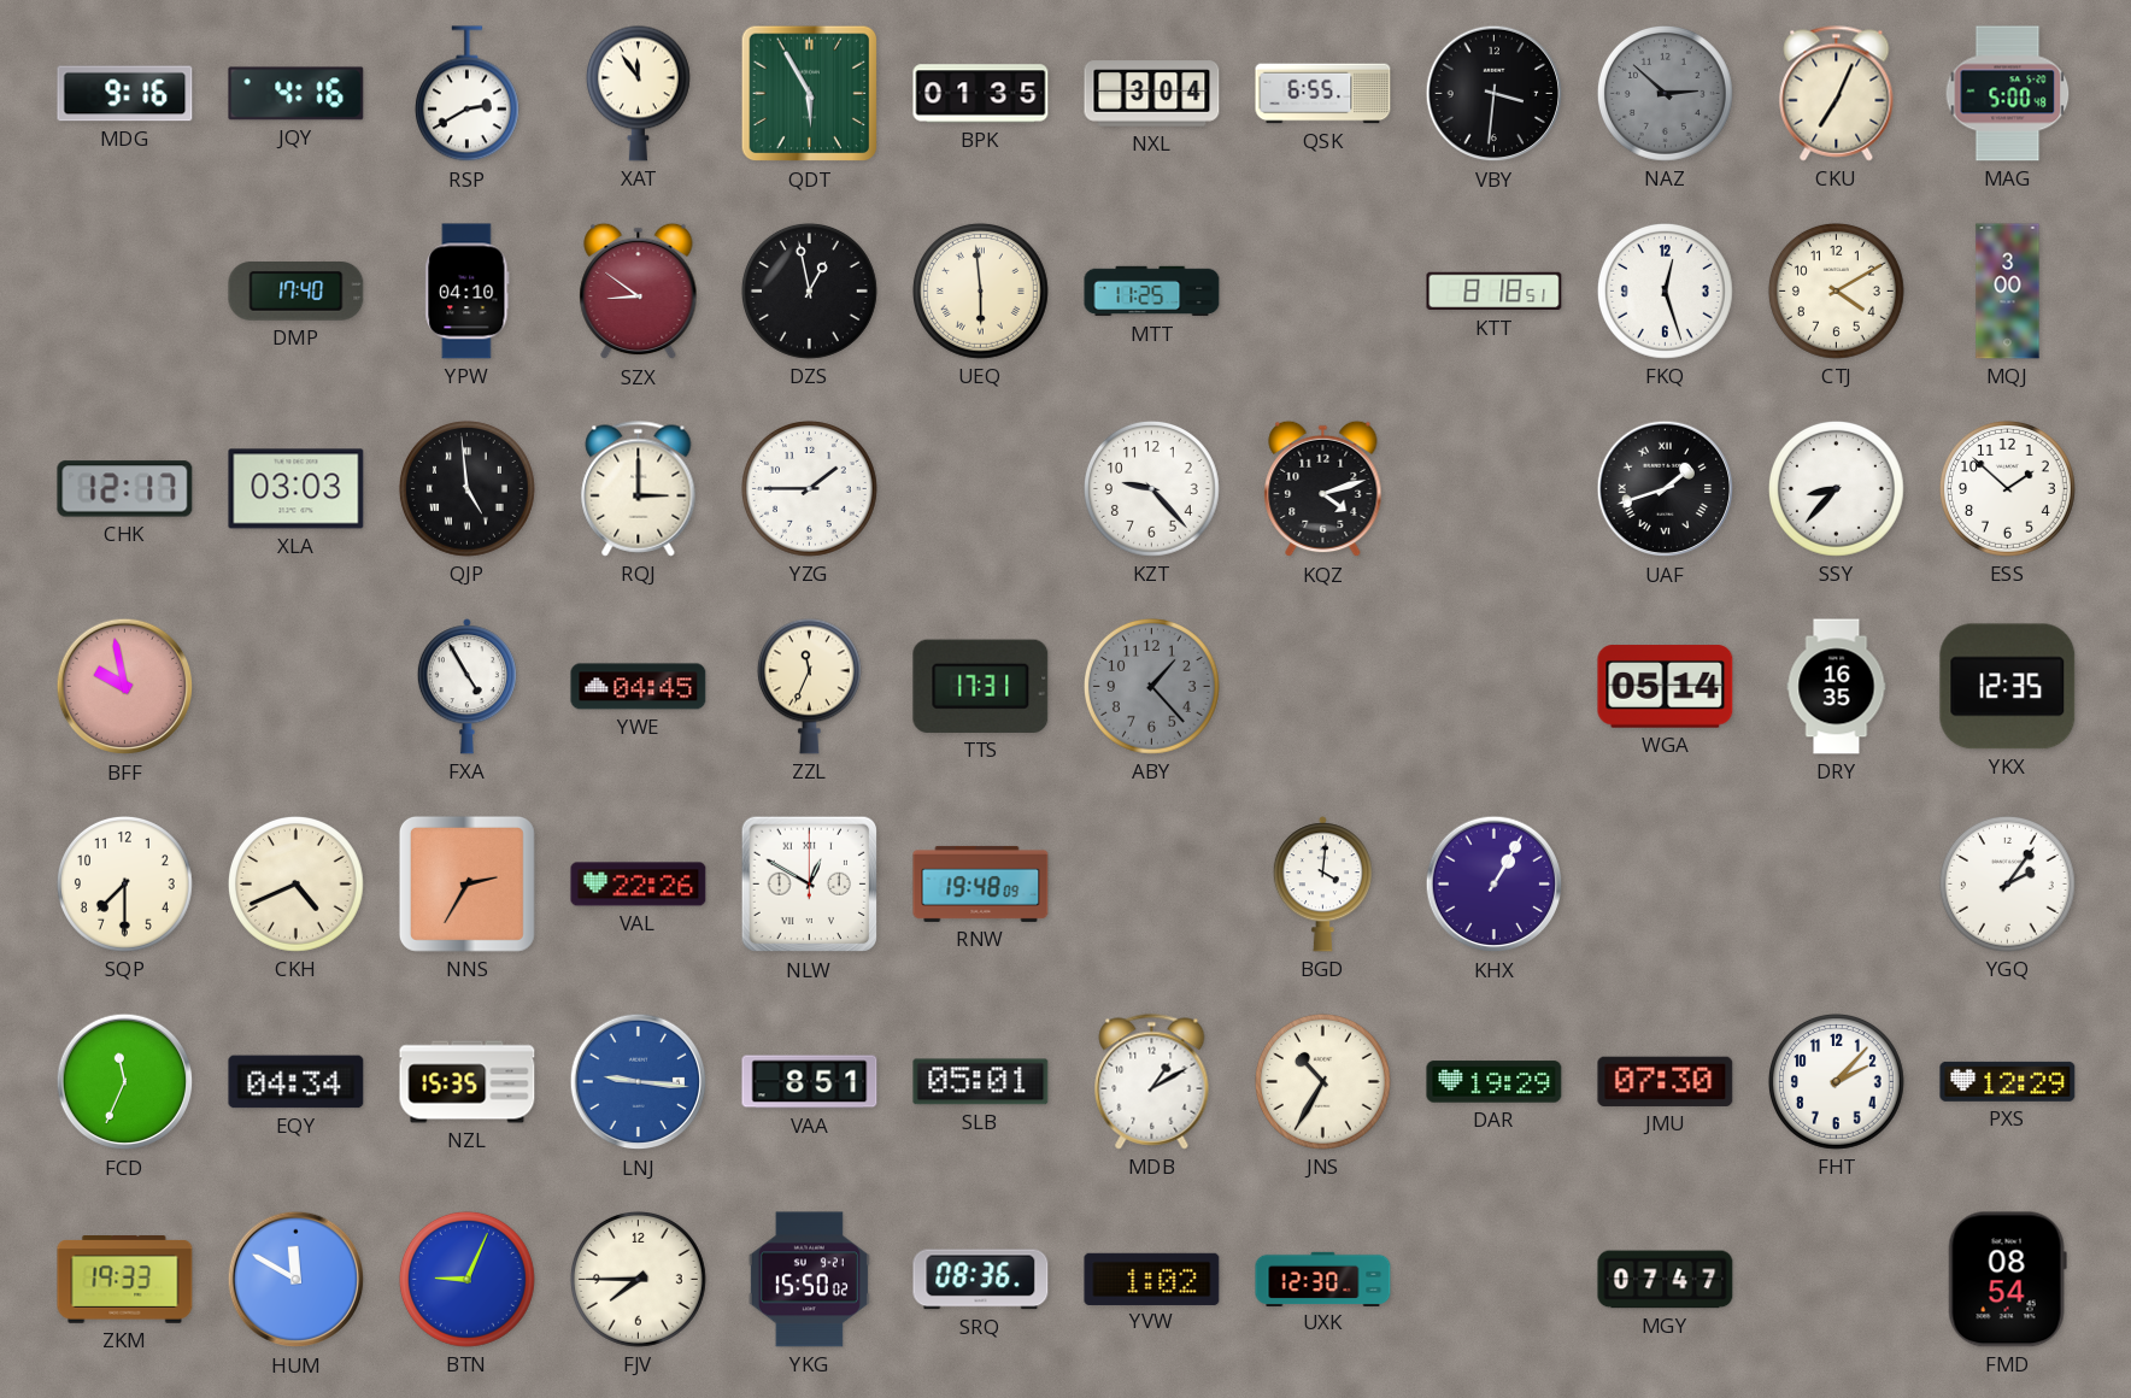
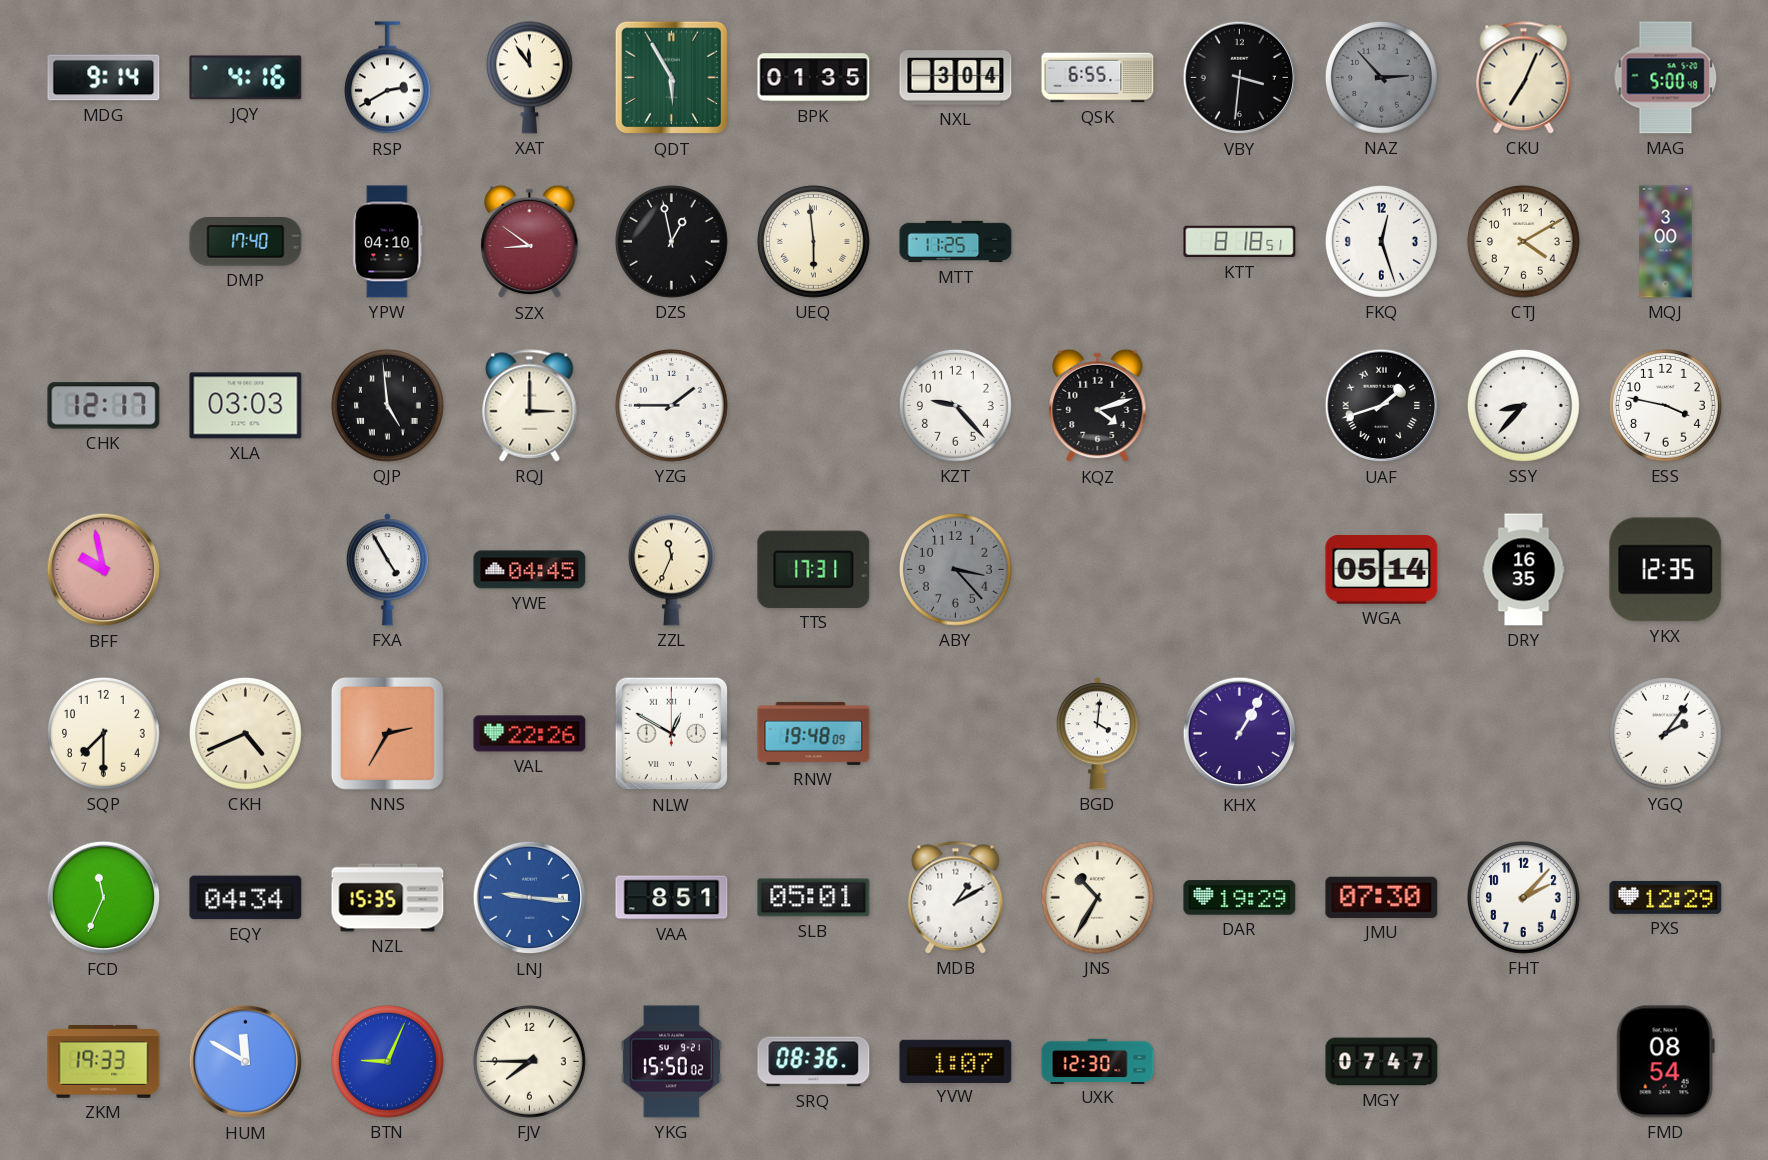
MDG: 9:16 -> 9:14 (104, 78)
NAZ: 2:52 -> 2:53 (1382, 78)
ESS: 1:52 -> 3:47 (1666, 406)
ABY: 1:23 -> 3:23 (956, 570)
YVW: 1:02 -> 1:07 (956, 1061)
